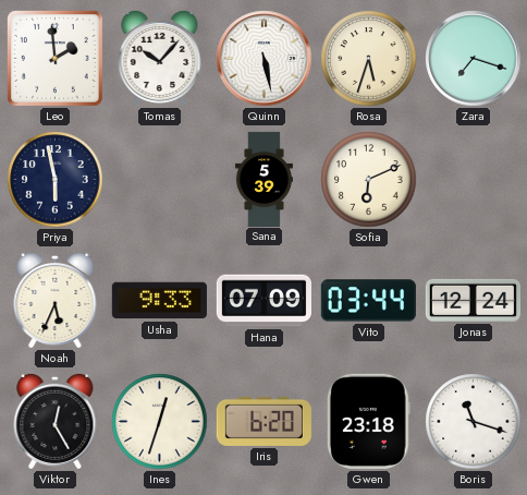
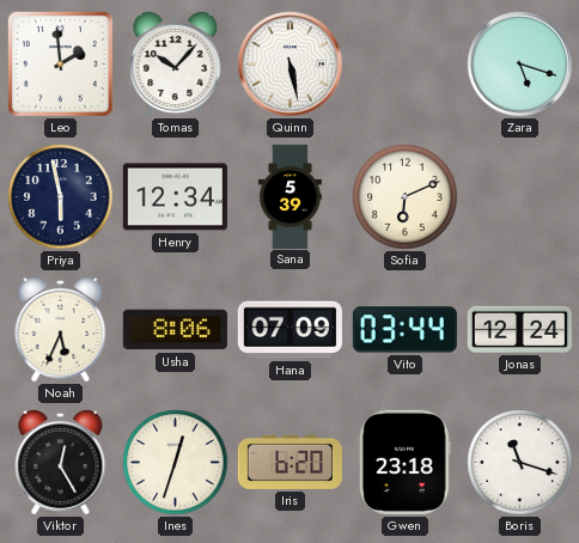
Rosa: 5:33 -> none (369, 59)
Zara: 7:18 -> 5:18 (520, 65)
Henry: none -> 12:34 (175, 197)
Usha: 9:33 -> 8:06 (175, 330)
